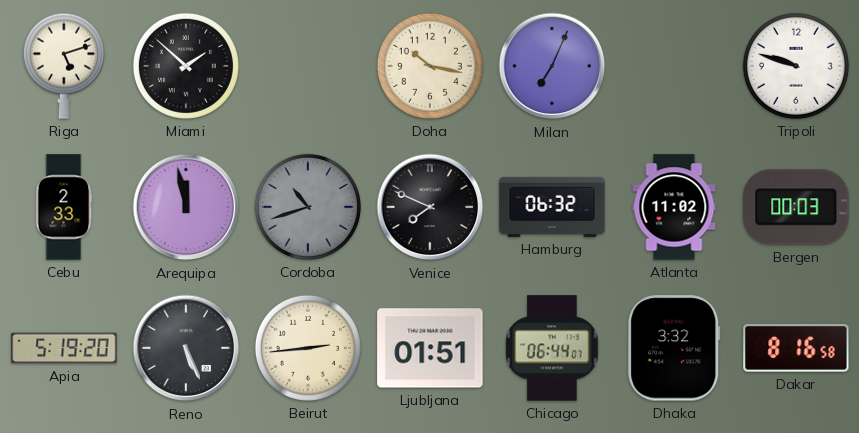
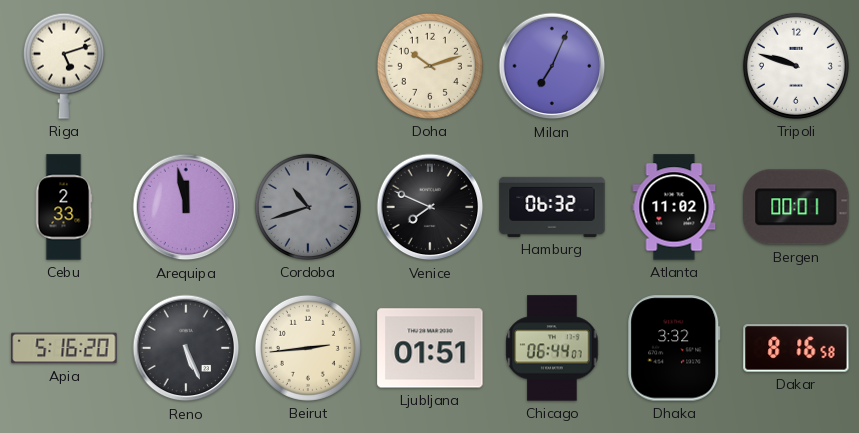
Miami: 1:52 -> none (186, 66)
Doha: 10:17 -> 10:12 (430, 66)
Bergen: 00:03 -> 00:01 (796, 207)
Apia: 5:19 -> 5:16 (64, 348)
